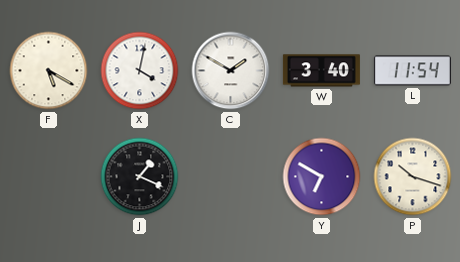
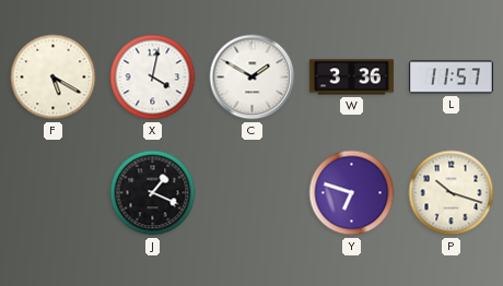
W: 3:40 -> 3:36 (351, 78)
L: 11:54 -> 11:57 (451, 78)
Y: 6:50 -> 6:48 (352, 193)
